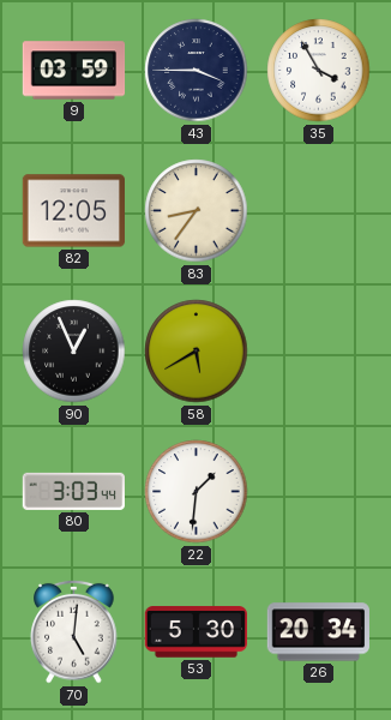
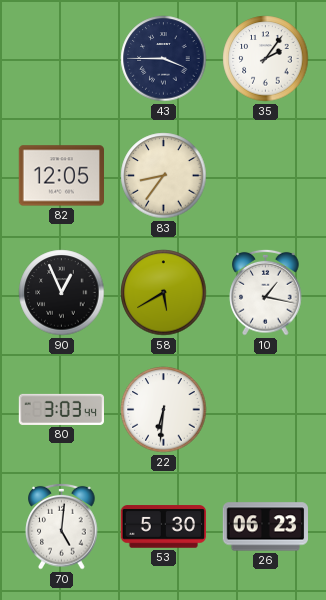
9: 03:59 -> none (74, 71)
35: 3:55 -> 2:06 (266, 59)
10: none -> 1:17 (266, 292)
22: 1:31 -> 6:31 (164, 410)
26: 20:34 -> 06:23 (265, 527)
